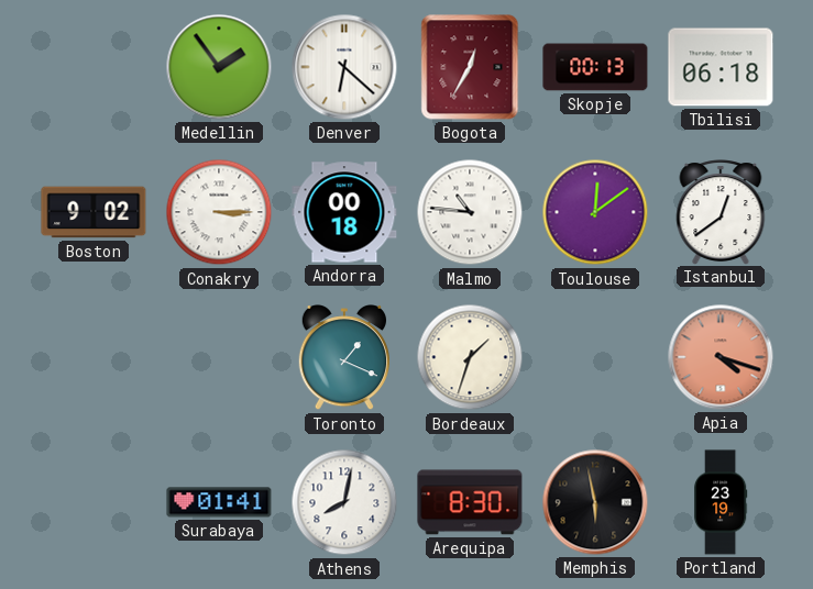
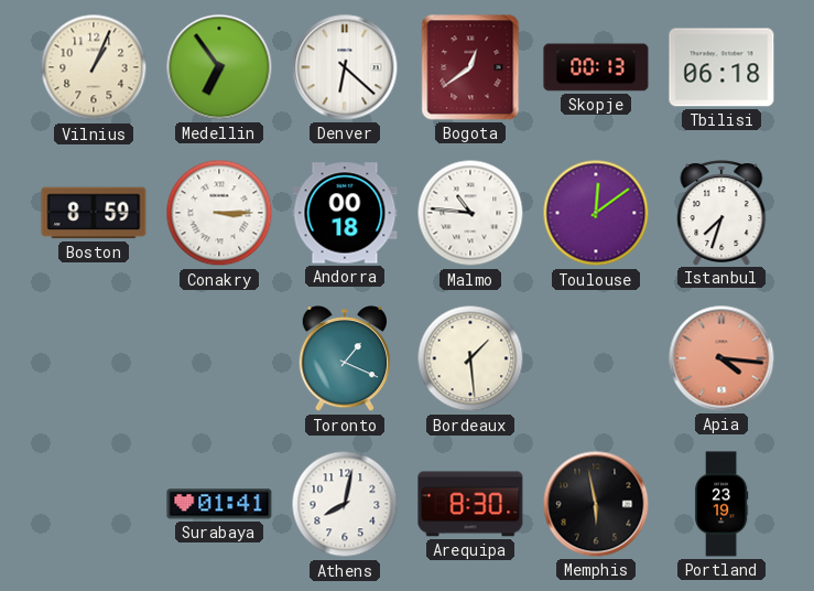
Vilnius: none -> 1:04 (94, 67)
Medellin: 1:54 -> 6:54 (219, 67)
Bogota: 12:35 -> 12:39 (470, 67)
Boston: 9:02 -> 8:59 (94, 213)
Istanbul: 12:39 -> 7:33 (721, 213)
Bordeaux: 1:33 -> 1:29 (470, 358)
Apia: 4:18 -> 4:16 (721, 358)
